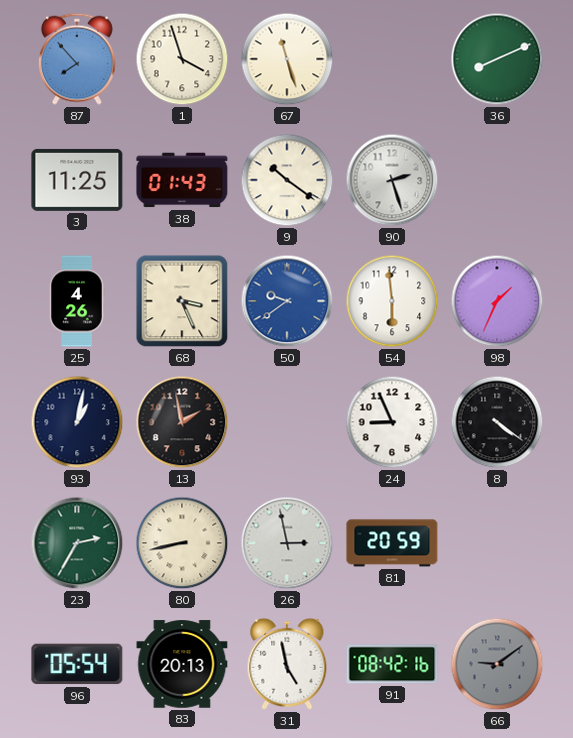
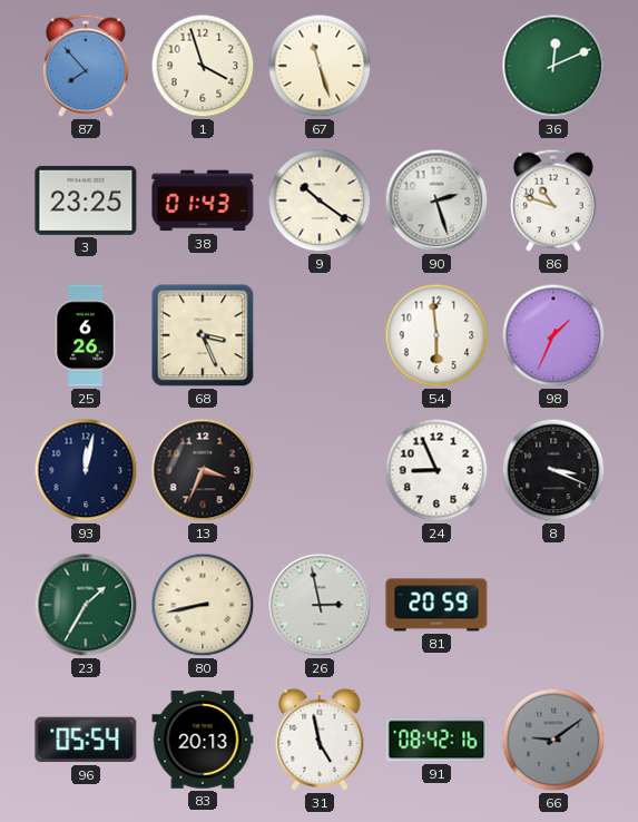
36: 8:11 -> 12:11 (553, 66)
3: 11:25 -> 23:25 (86, 200)
86: none -> 10:48 (553, 200)
25: 4:26 -> 6:26 (86, 335)
50: 9:39 -> none (287, 301)
93: 1:02 -> 12:02 (86, 470)
13: 1:58 -> 3:34 (203, 470)
8: 4:21 -> 3:19 (553, 470)
23: 2:35 -> 1:35 (86, 605)
